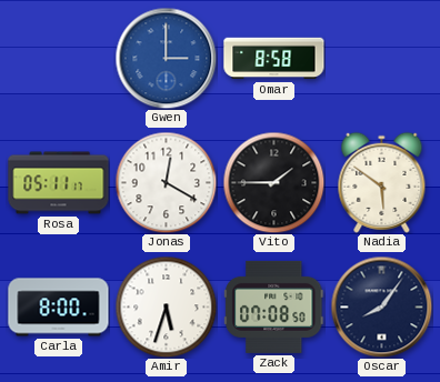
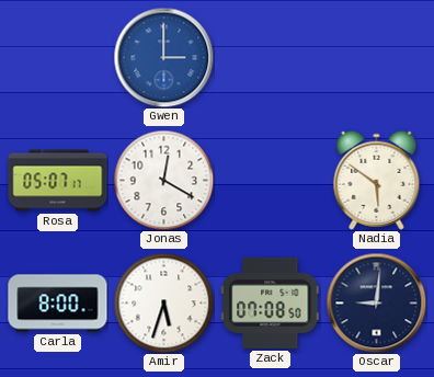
Omar: 8:58 -> none (274, 59)
Rosa: 05:11 -> 05:07 (58, 181)
Vito: 1:45 -> none (273, 182)
Oscar: 8:06 -> 9:01 (376, 302)
